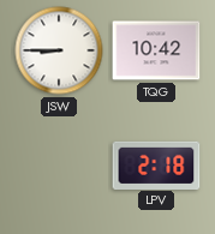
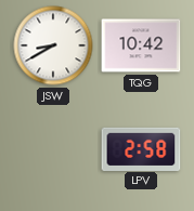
JSW: 8:45 -> 8:40 (53, 45)
LPV: 2:18 -> 2:58 (141, 148)
